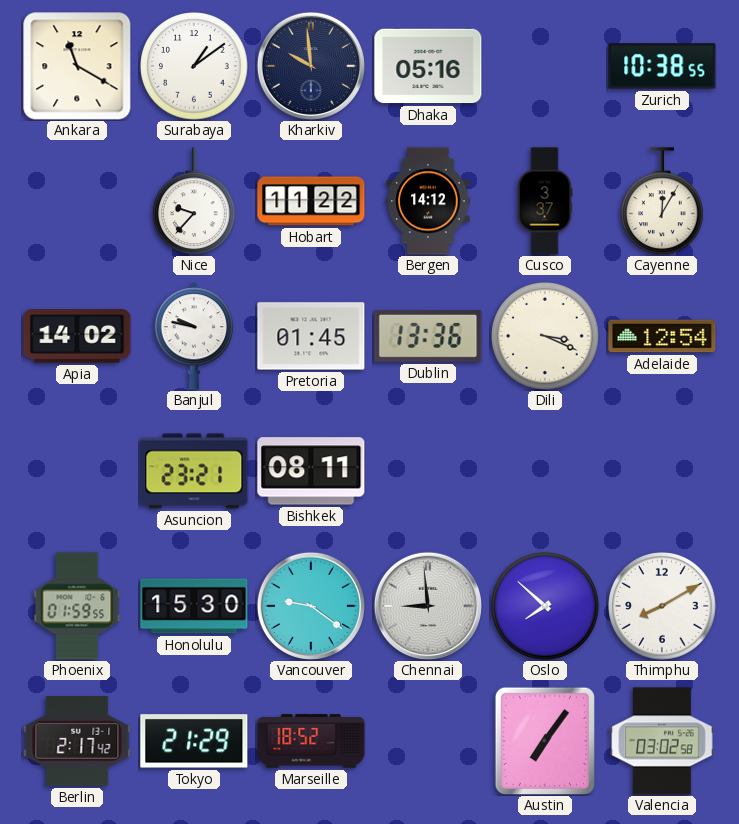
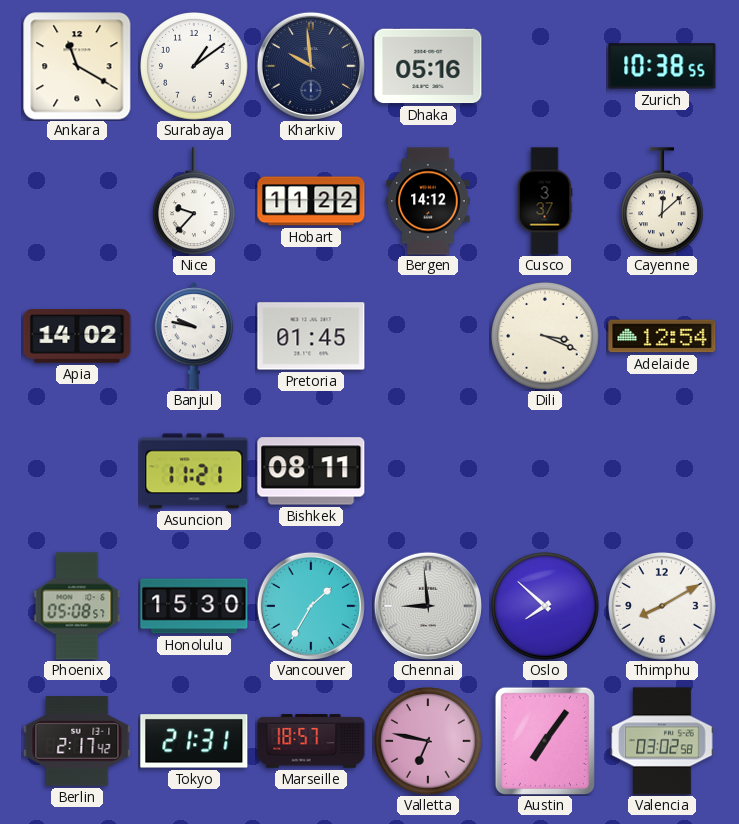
Cayenne: 12:05 -> 12:08 (663, 201)
Dublin: 13:36 -> none (428, 336)
Asuncion: 23:21 -> 11:21 (194, 471)
Phoenix: 01:59 -> 05:08 (77, 606)
Vancouver: 9:21 -> 1:35 (311, 606)
Tokyo: 21:29 -> 21:31 (194, 741)
Marseille: 18:52 -> 18:57 (311, 741)
Valletta: none -> 6:47 (428, 741)
